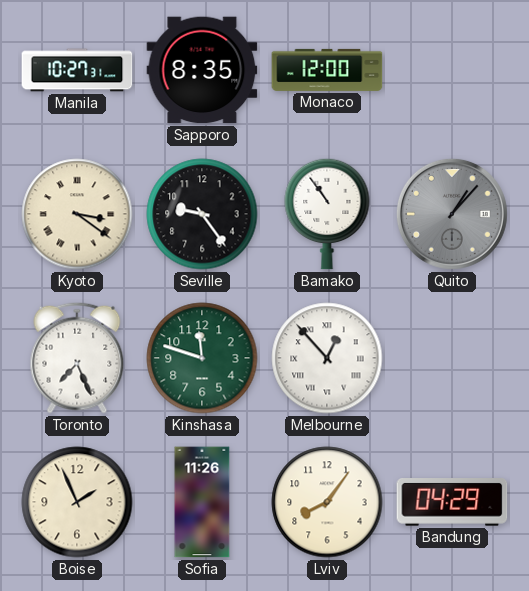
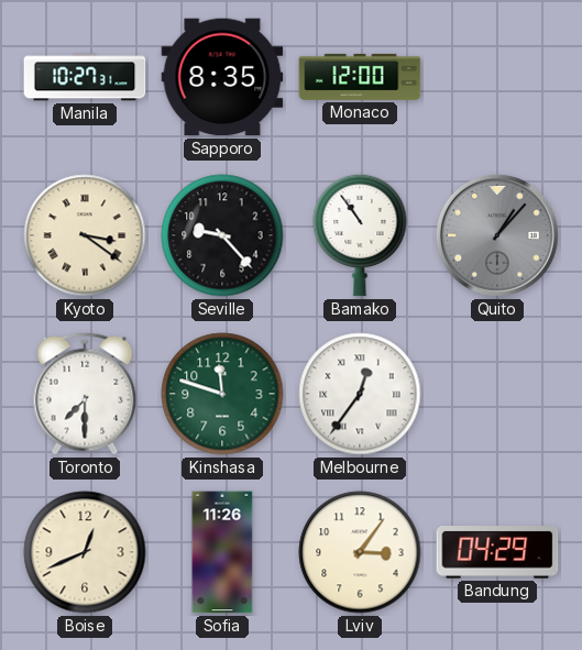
Seville: 9:24 -> 9:23 (222, 235)
Toronto: 7:26 -> 7:30 (85, 394)
Melbourne: 12:53 -> 12:36 (360, 394)
Boise: 1:56 -> 12:41 (85, 552)
Lviv: 8:06 -> 3:06 (360, 552)
